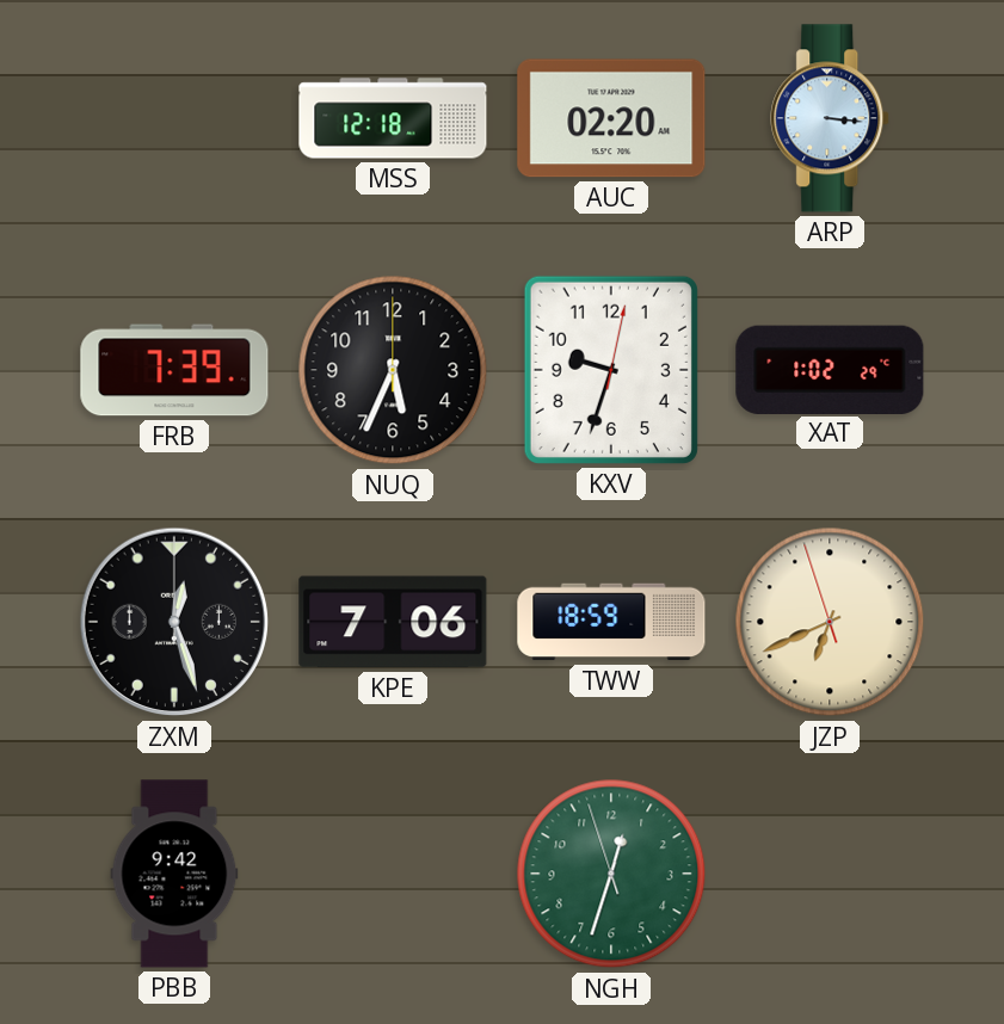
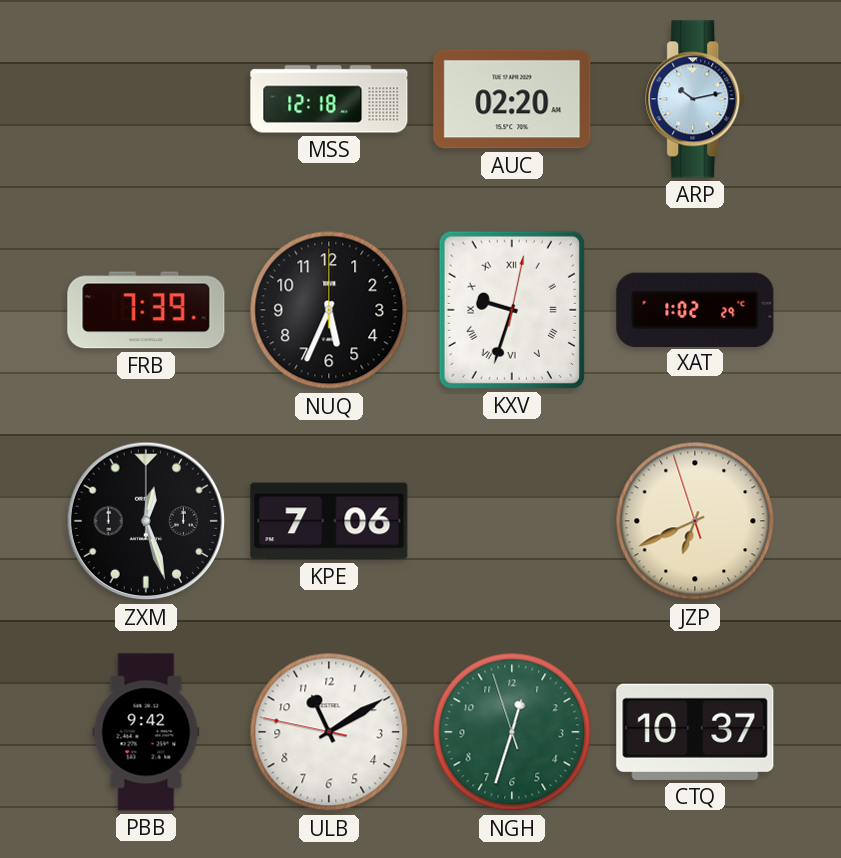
ARP: 3:16 -> 10:13 (696, 99)
KXV numerals: Arabic -> Roman (512, 310)
TWW: 18:59 -> none (611, 622)
ULB: none -> 11:09 (329, 732)
CTQ: none -> 10:37 (695, 732)
